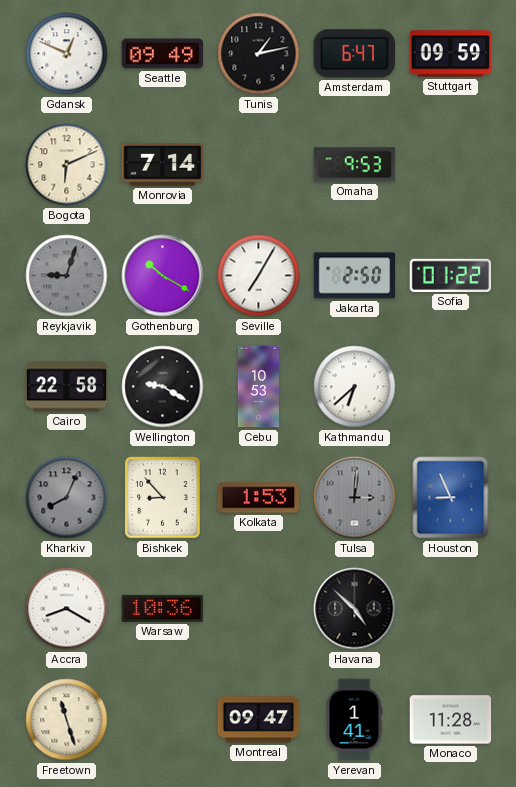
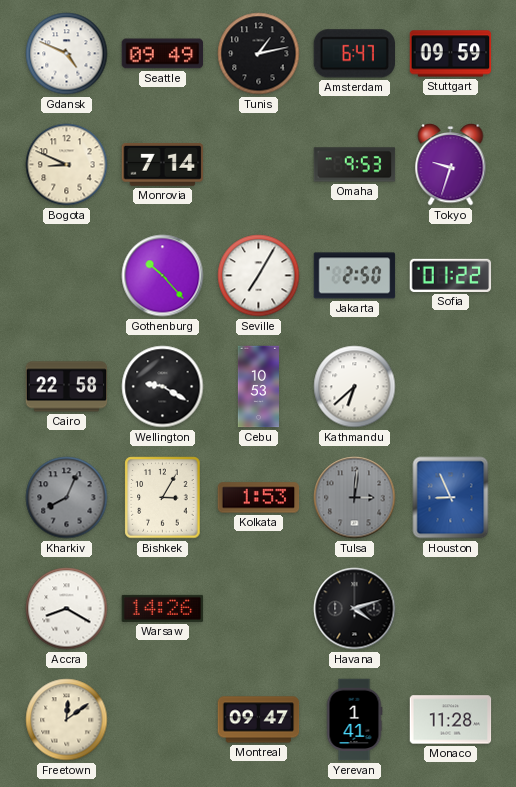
Gdansk: 12:49 -> 4:49 (67, 54)
Bogota: 6:11 -> 8:49 (67, 165)
Tokyo: none -> 9:33 (451, 165)
Reykjavik: 9:03 -> none (67, 276)
Gothenburg: 10:20 -> 10:23 (163, 276)
Bishkek: 8:53 -> 3:05 (163, 498)
Warsaw: 10:36 -> 14:26 (163, 608)
Havana: 4:52 -> 4:12 (355, 609)
Freetown: 11:27 -> 12:09 (67, 720)
